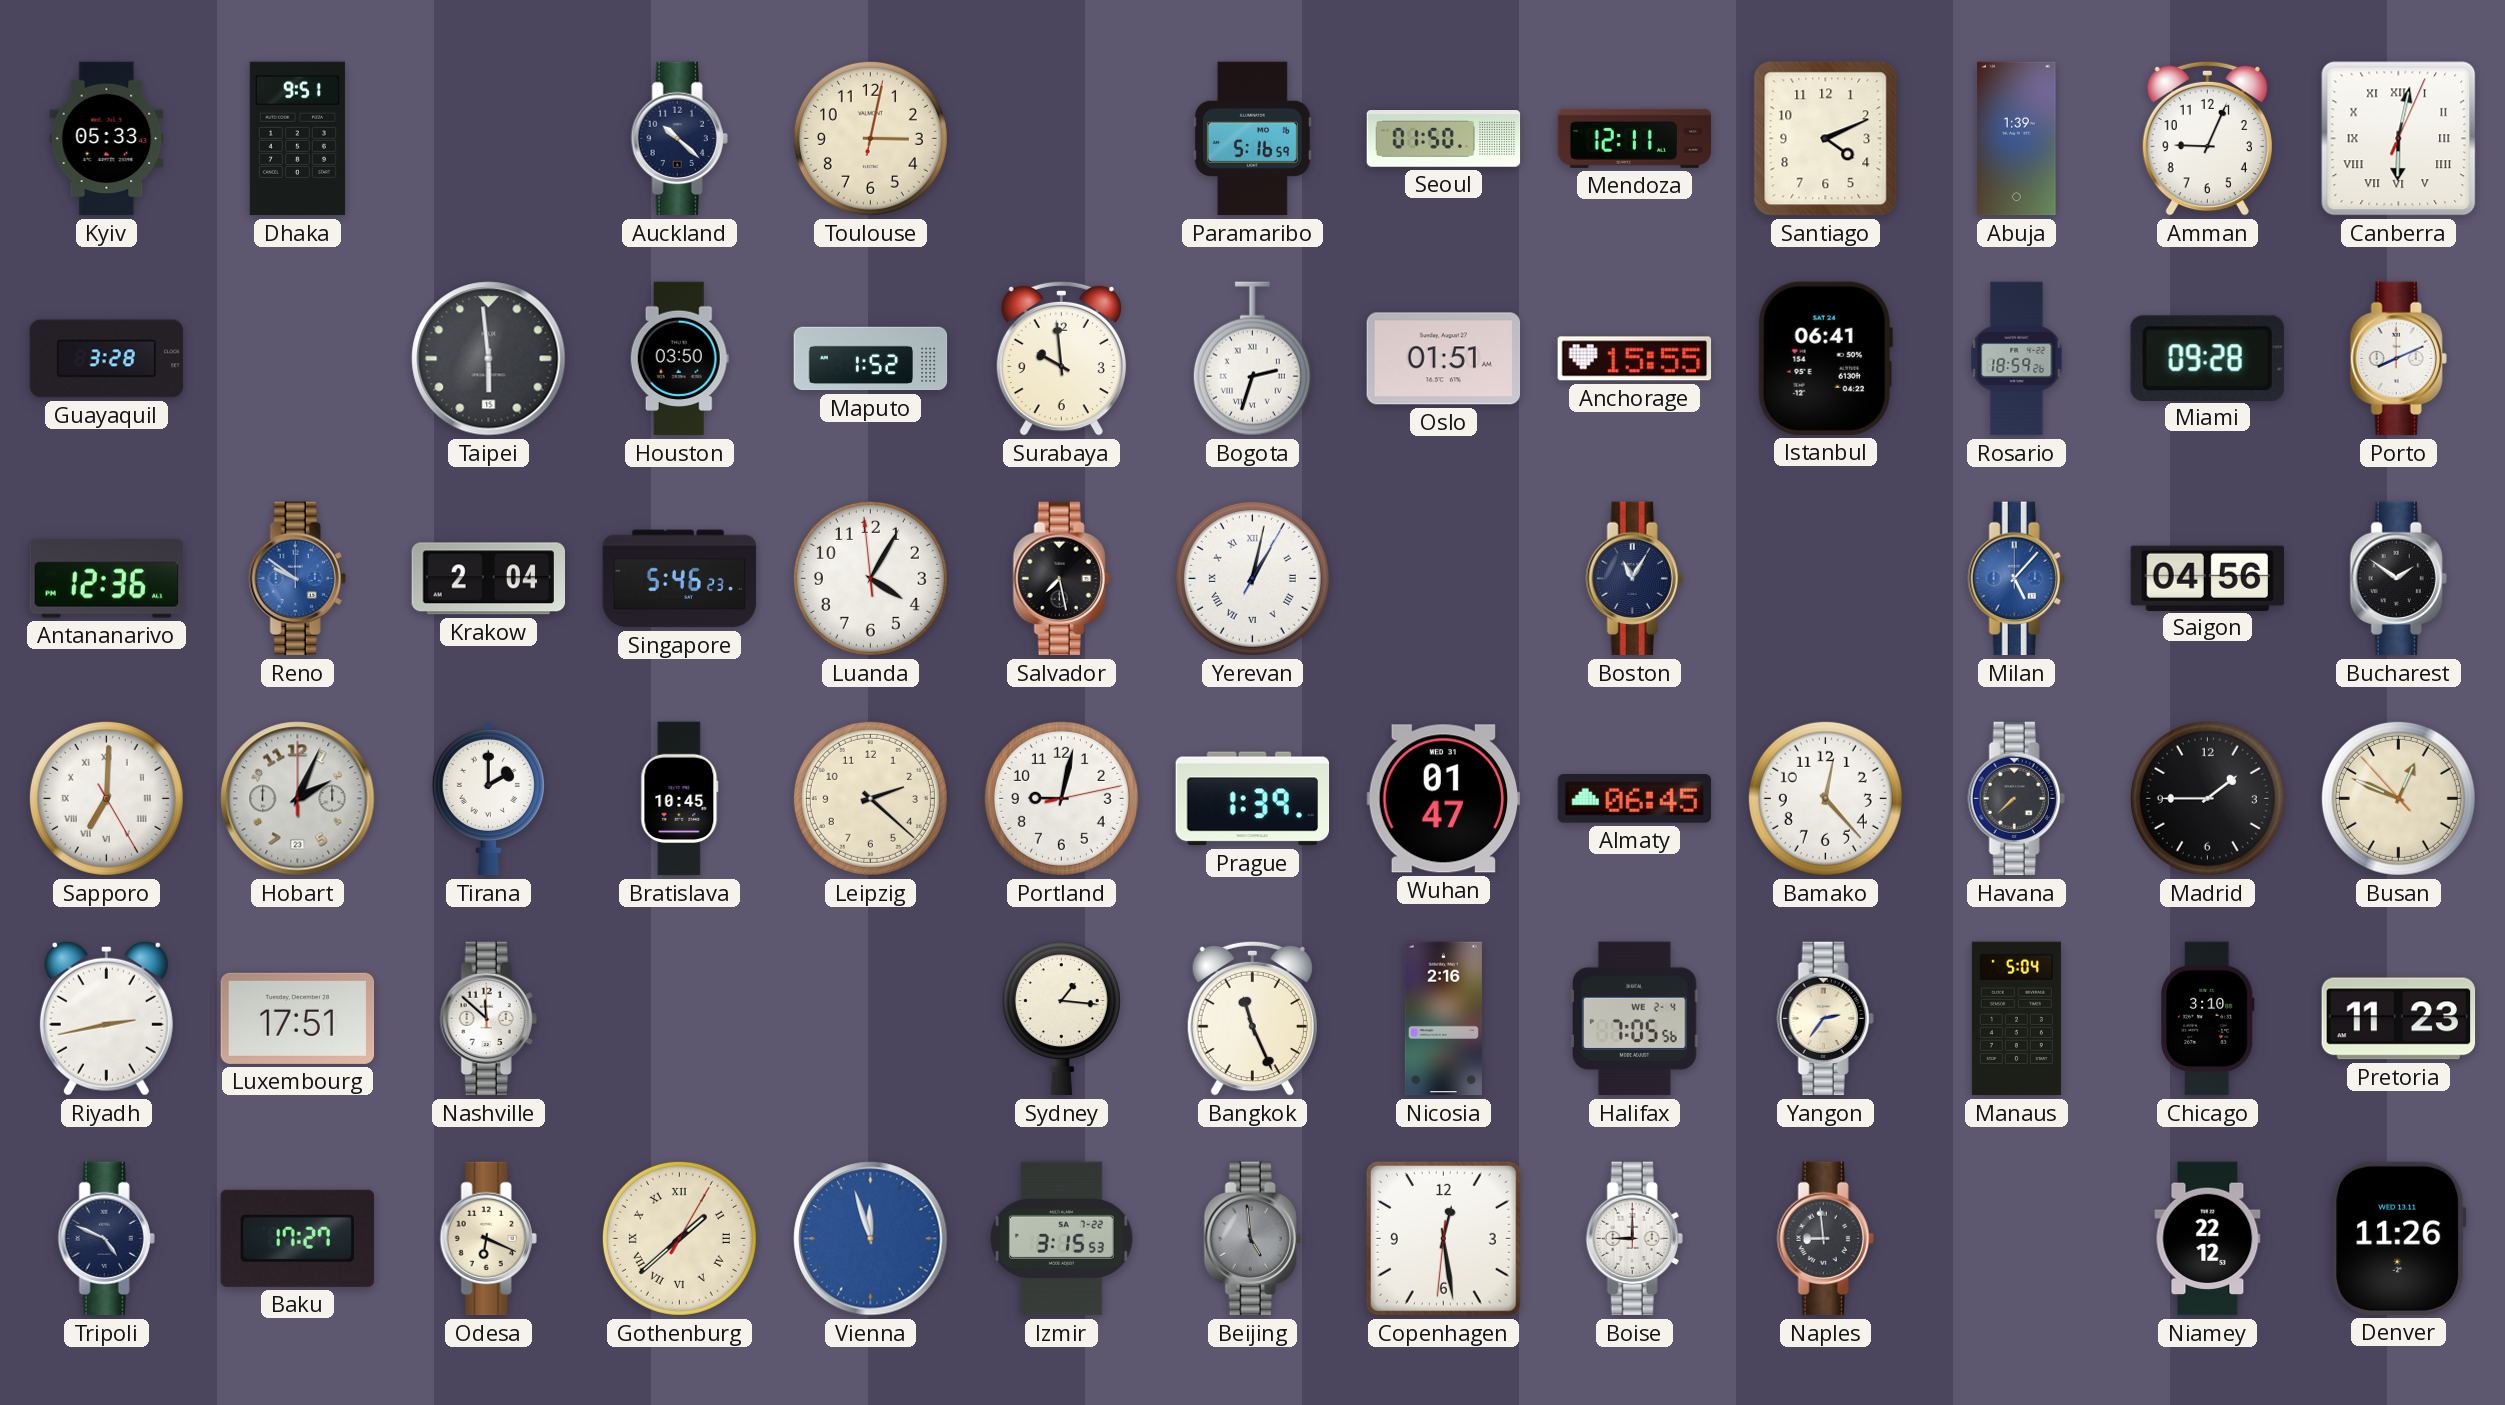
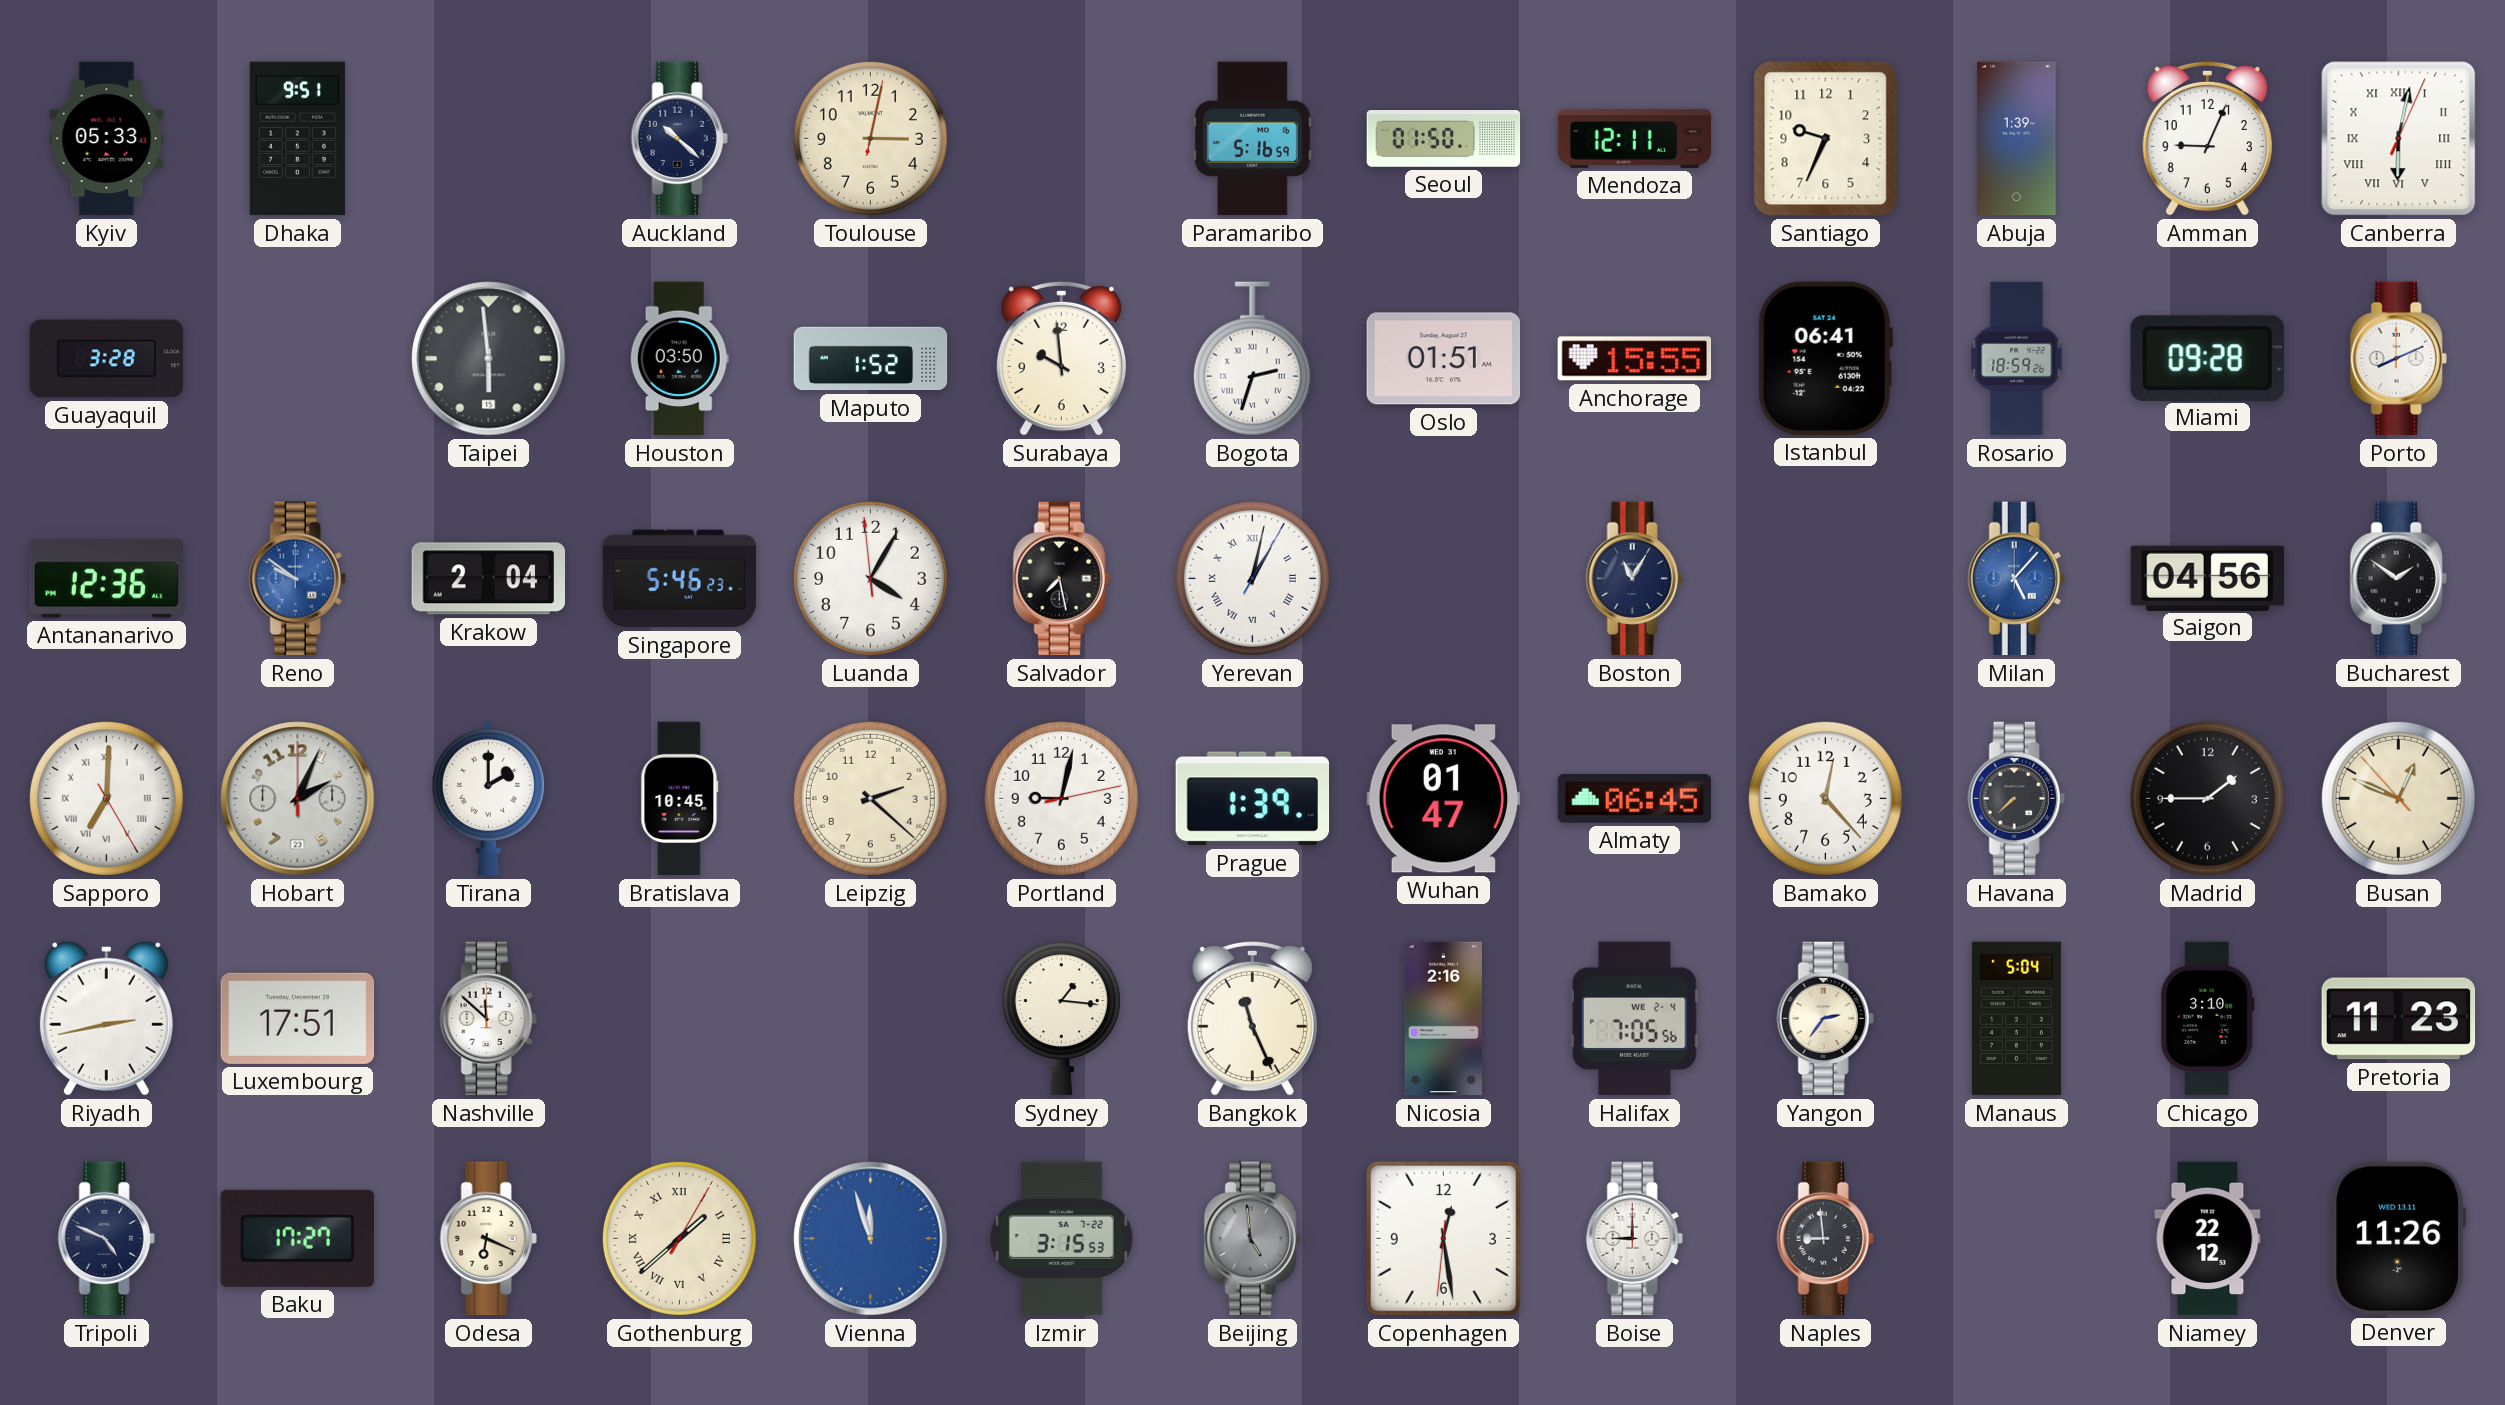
Santiago: 4:11 -> 9:34 (1826, 139)
